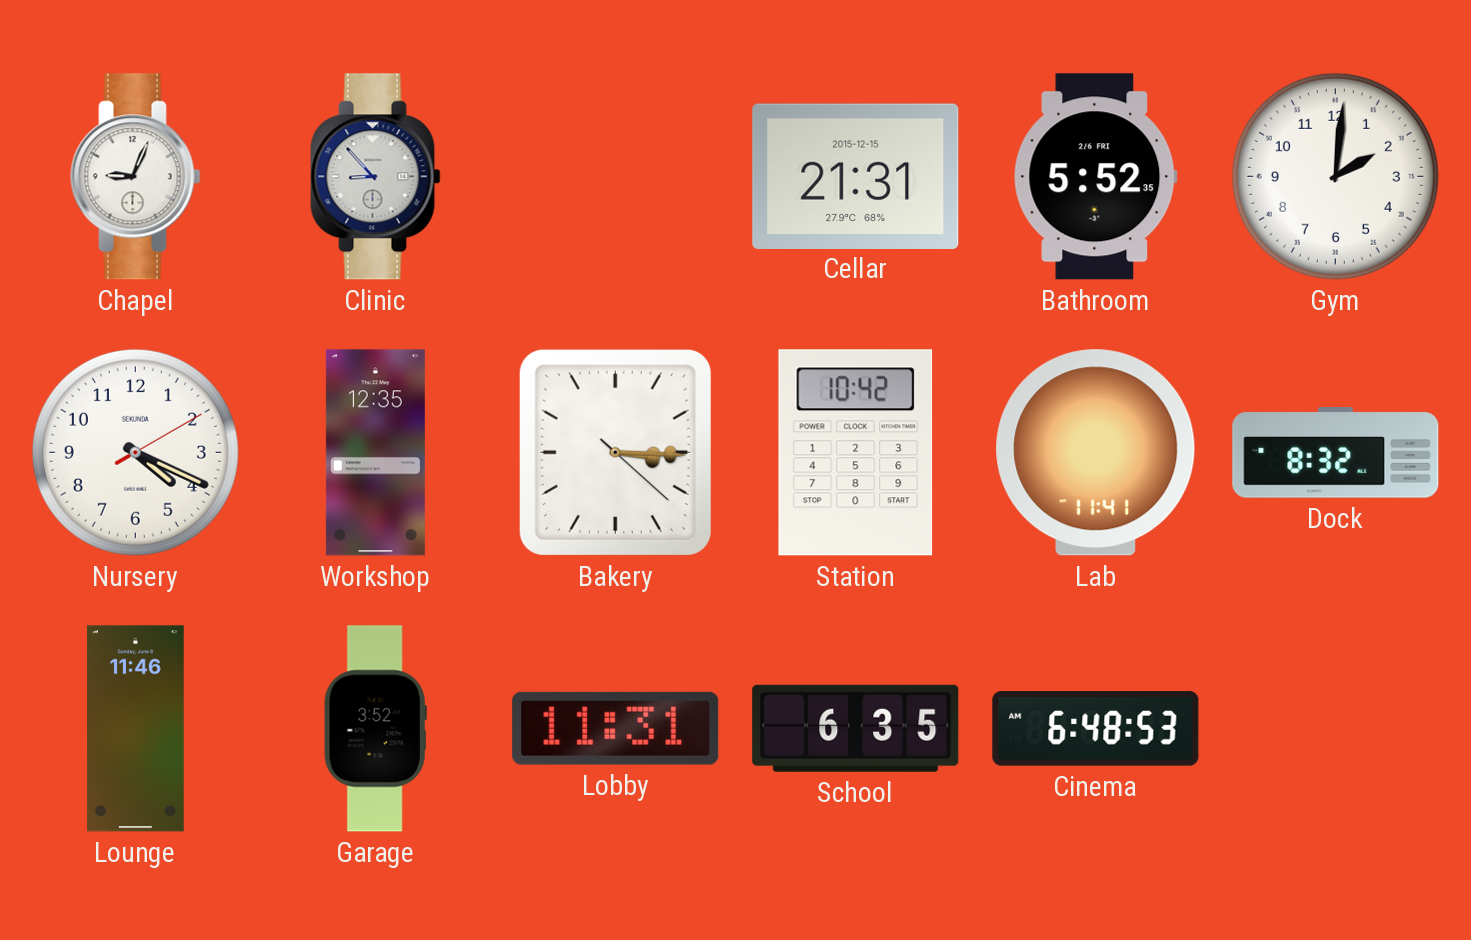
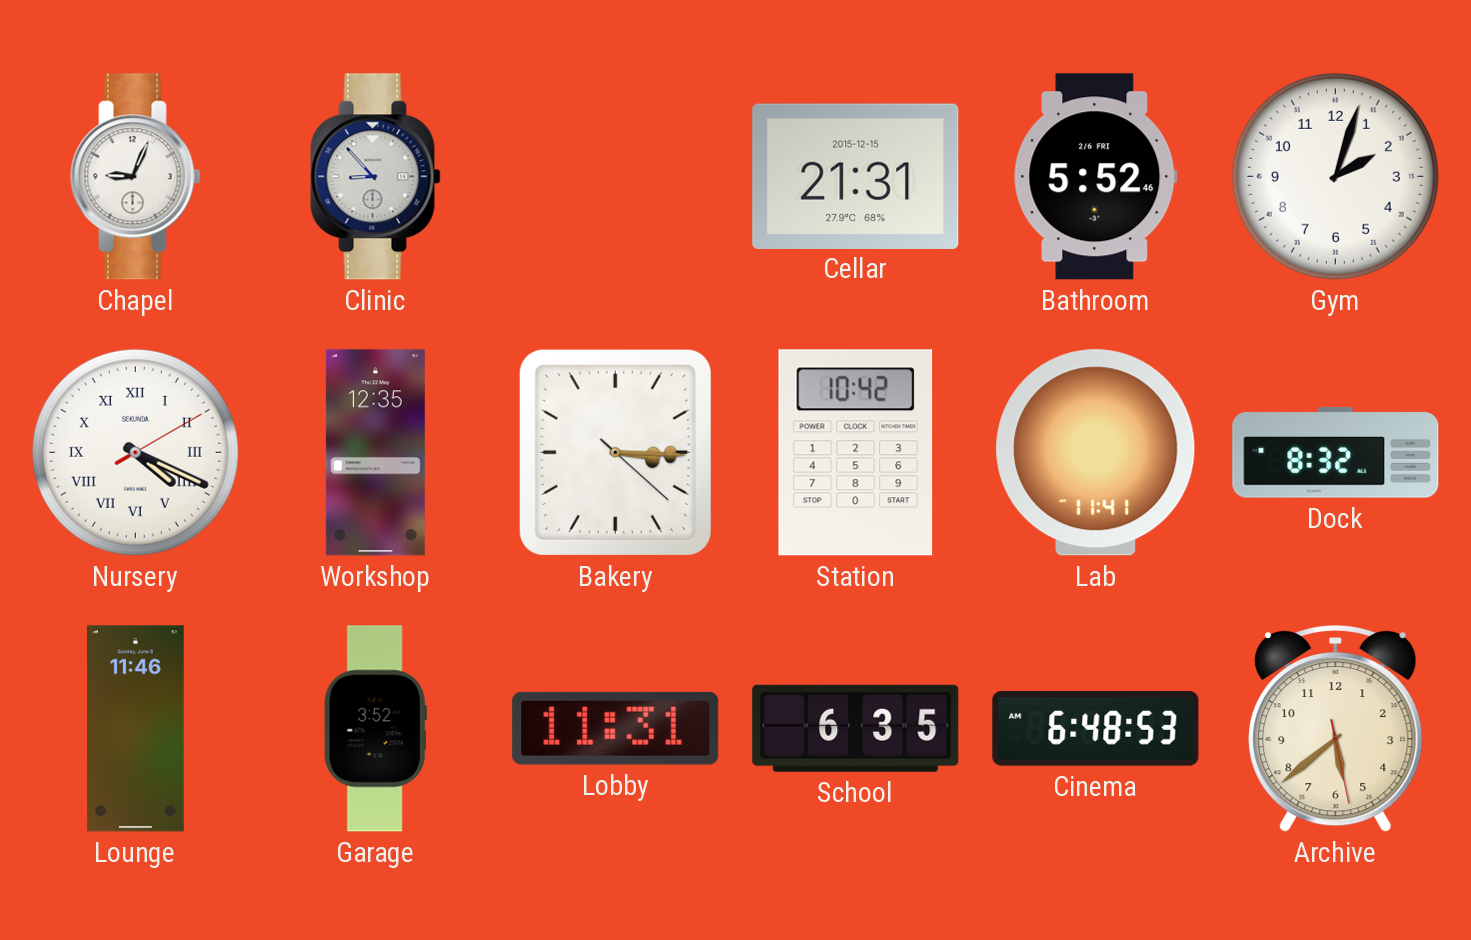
Bathroom: 5:52:35 -> 5:52:46 (1096, 177)
Gym: 2:01 -> 2:03 (1335, 176)
Nursery numerals: Arabic -> Roman (135, 452)
Archive: none -> 5:38 (1336, 728)
